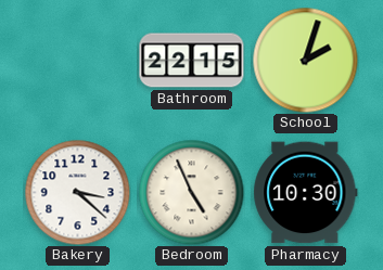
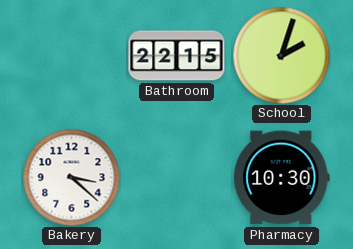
Bedroom: 4:56 -> none (191, 192)
